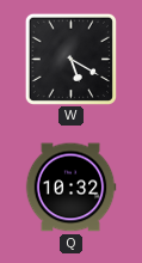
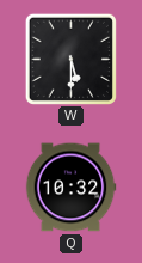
W: 5:20 -> 5:30 (70, 59)
